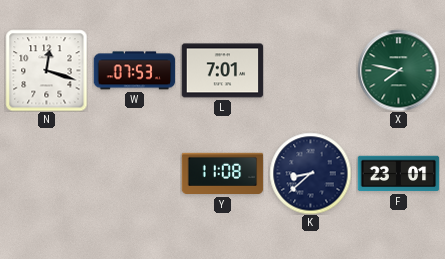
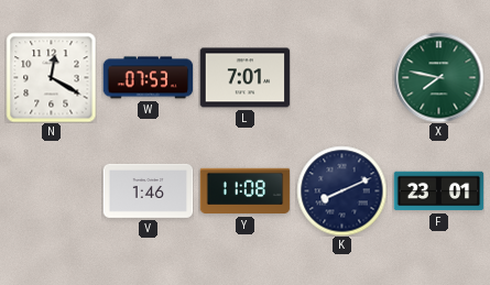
N: 12:18 -> 12:20 (51, 77)
V: none -> 1:46 (148, 190)
K: 8:38 -> 8:11 (341, 190)
